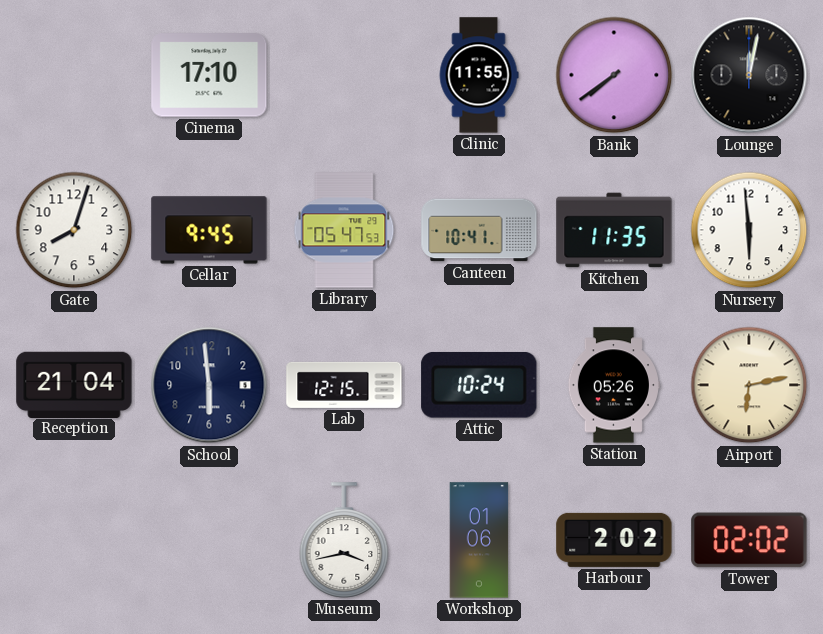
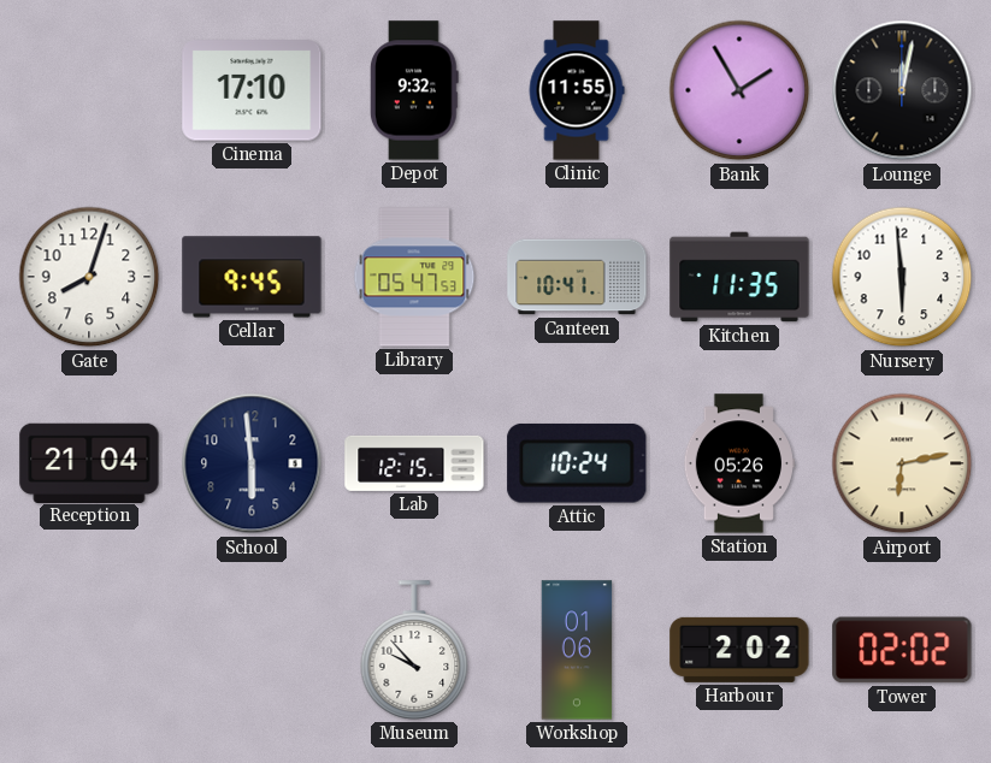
Depot: none -> 9:32 (415, 90)
Bank: 7:39 -> 1:55 (739, 90)
Museum: 3:43 -> 9:53 (414, 650)
